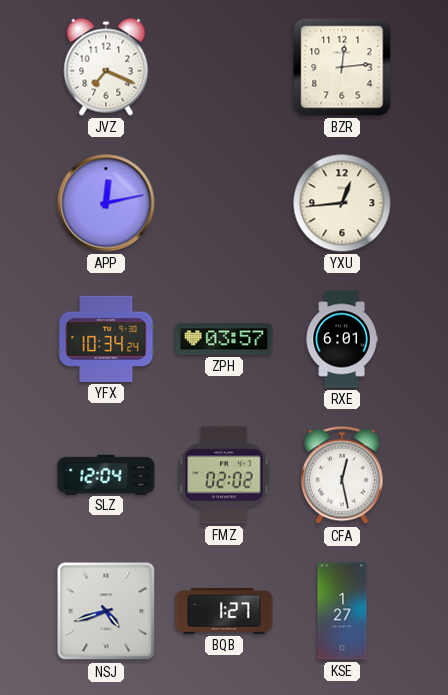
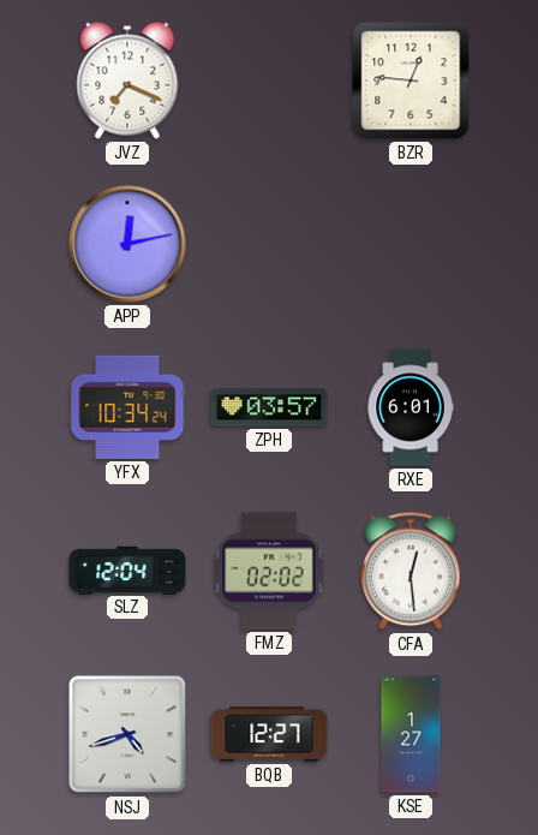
BZR: 12:14 -> 12:46 (411, 80)
YXU: 12:44 -> none (342, 203)
CFA: 12:28 -> 12:29 (411, 571)
BQB: 1:27 -> 12:27 (269, 734)
